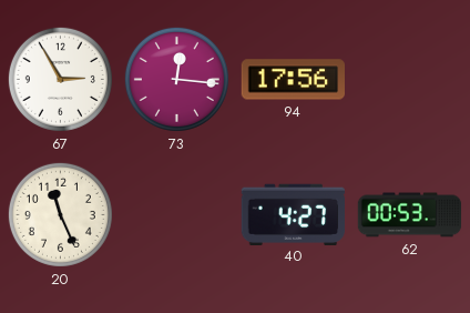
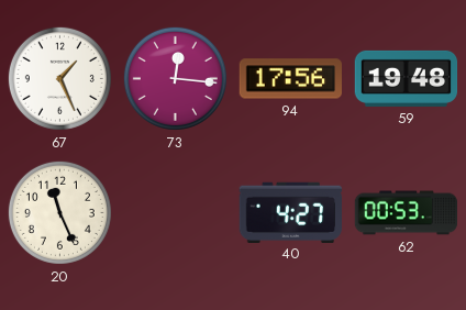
67: 2:55 -> 1:26 (59, 78)
59: none -> 19:48 (407, 78)
